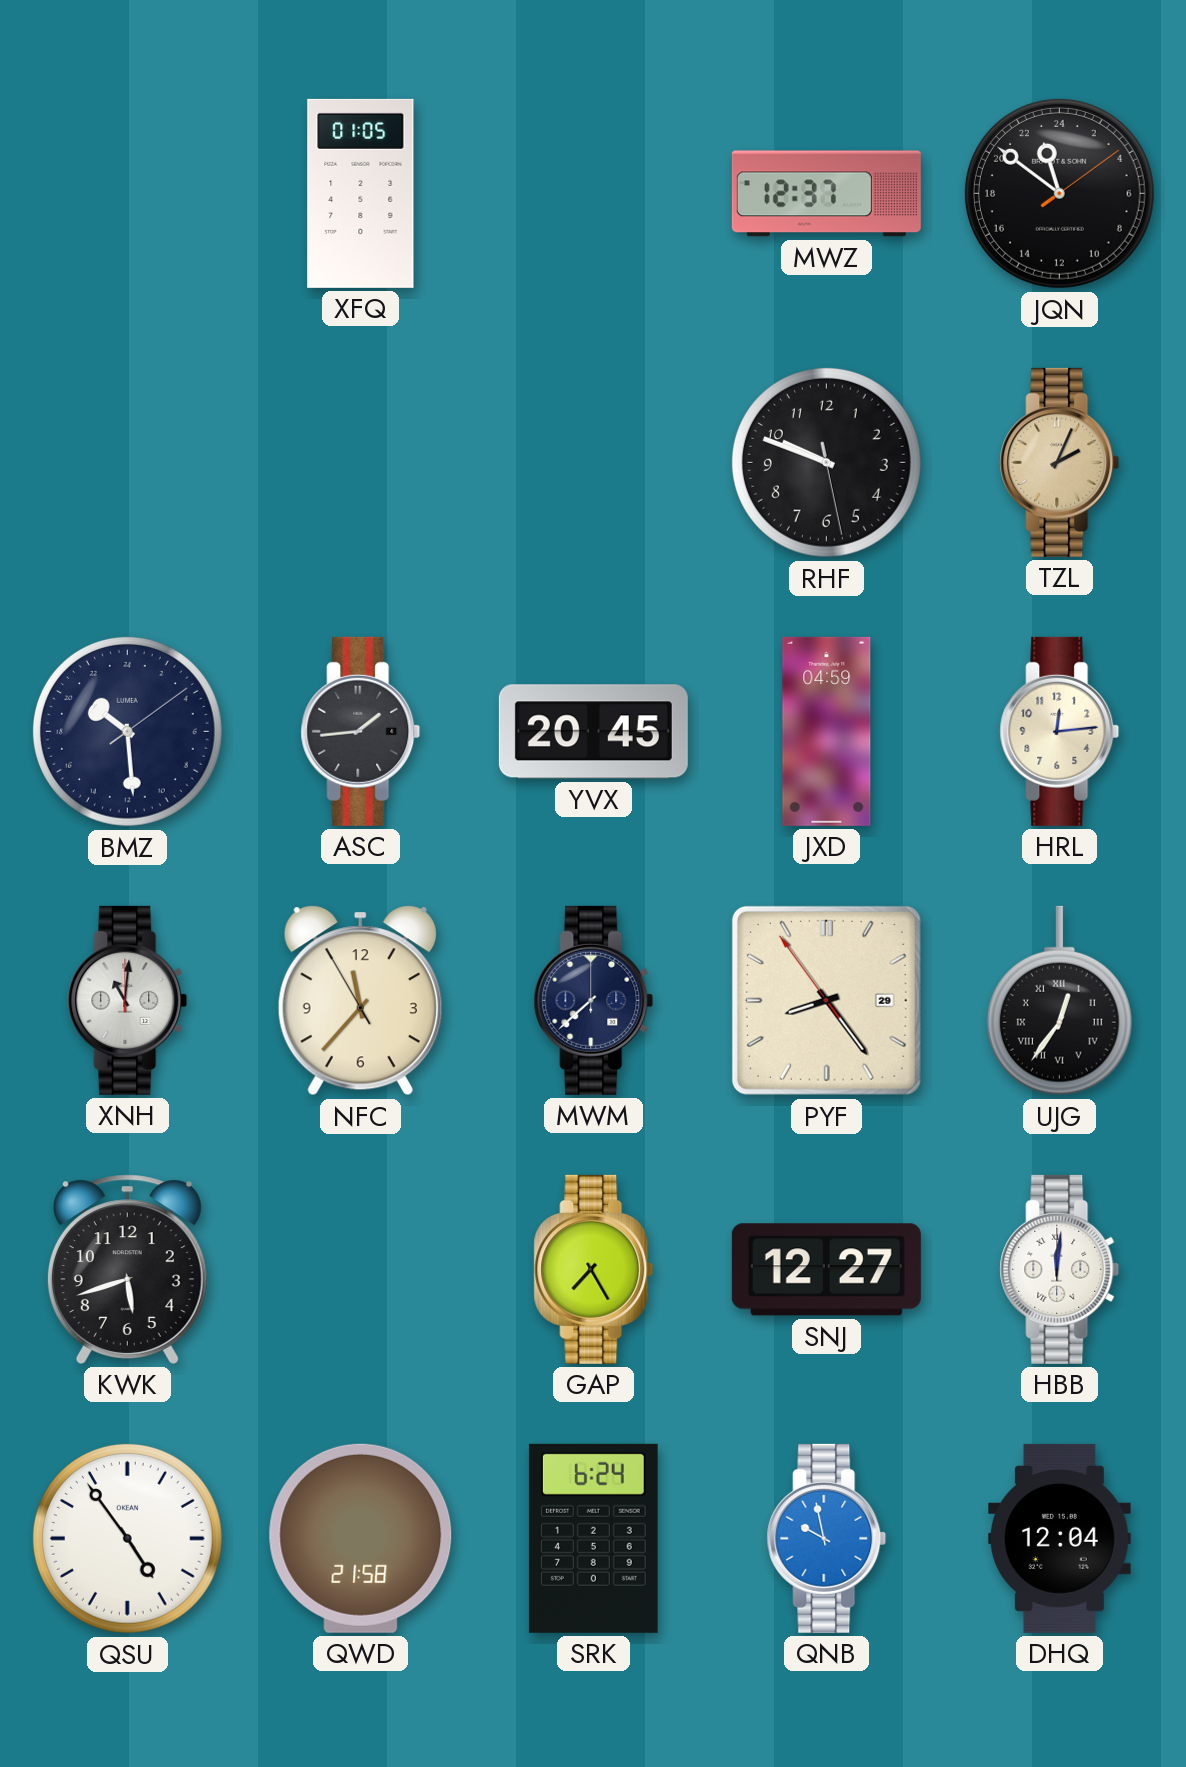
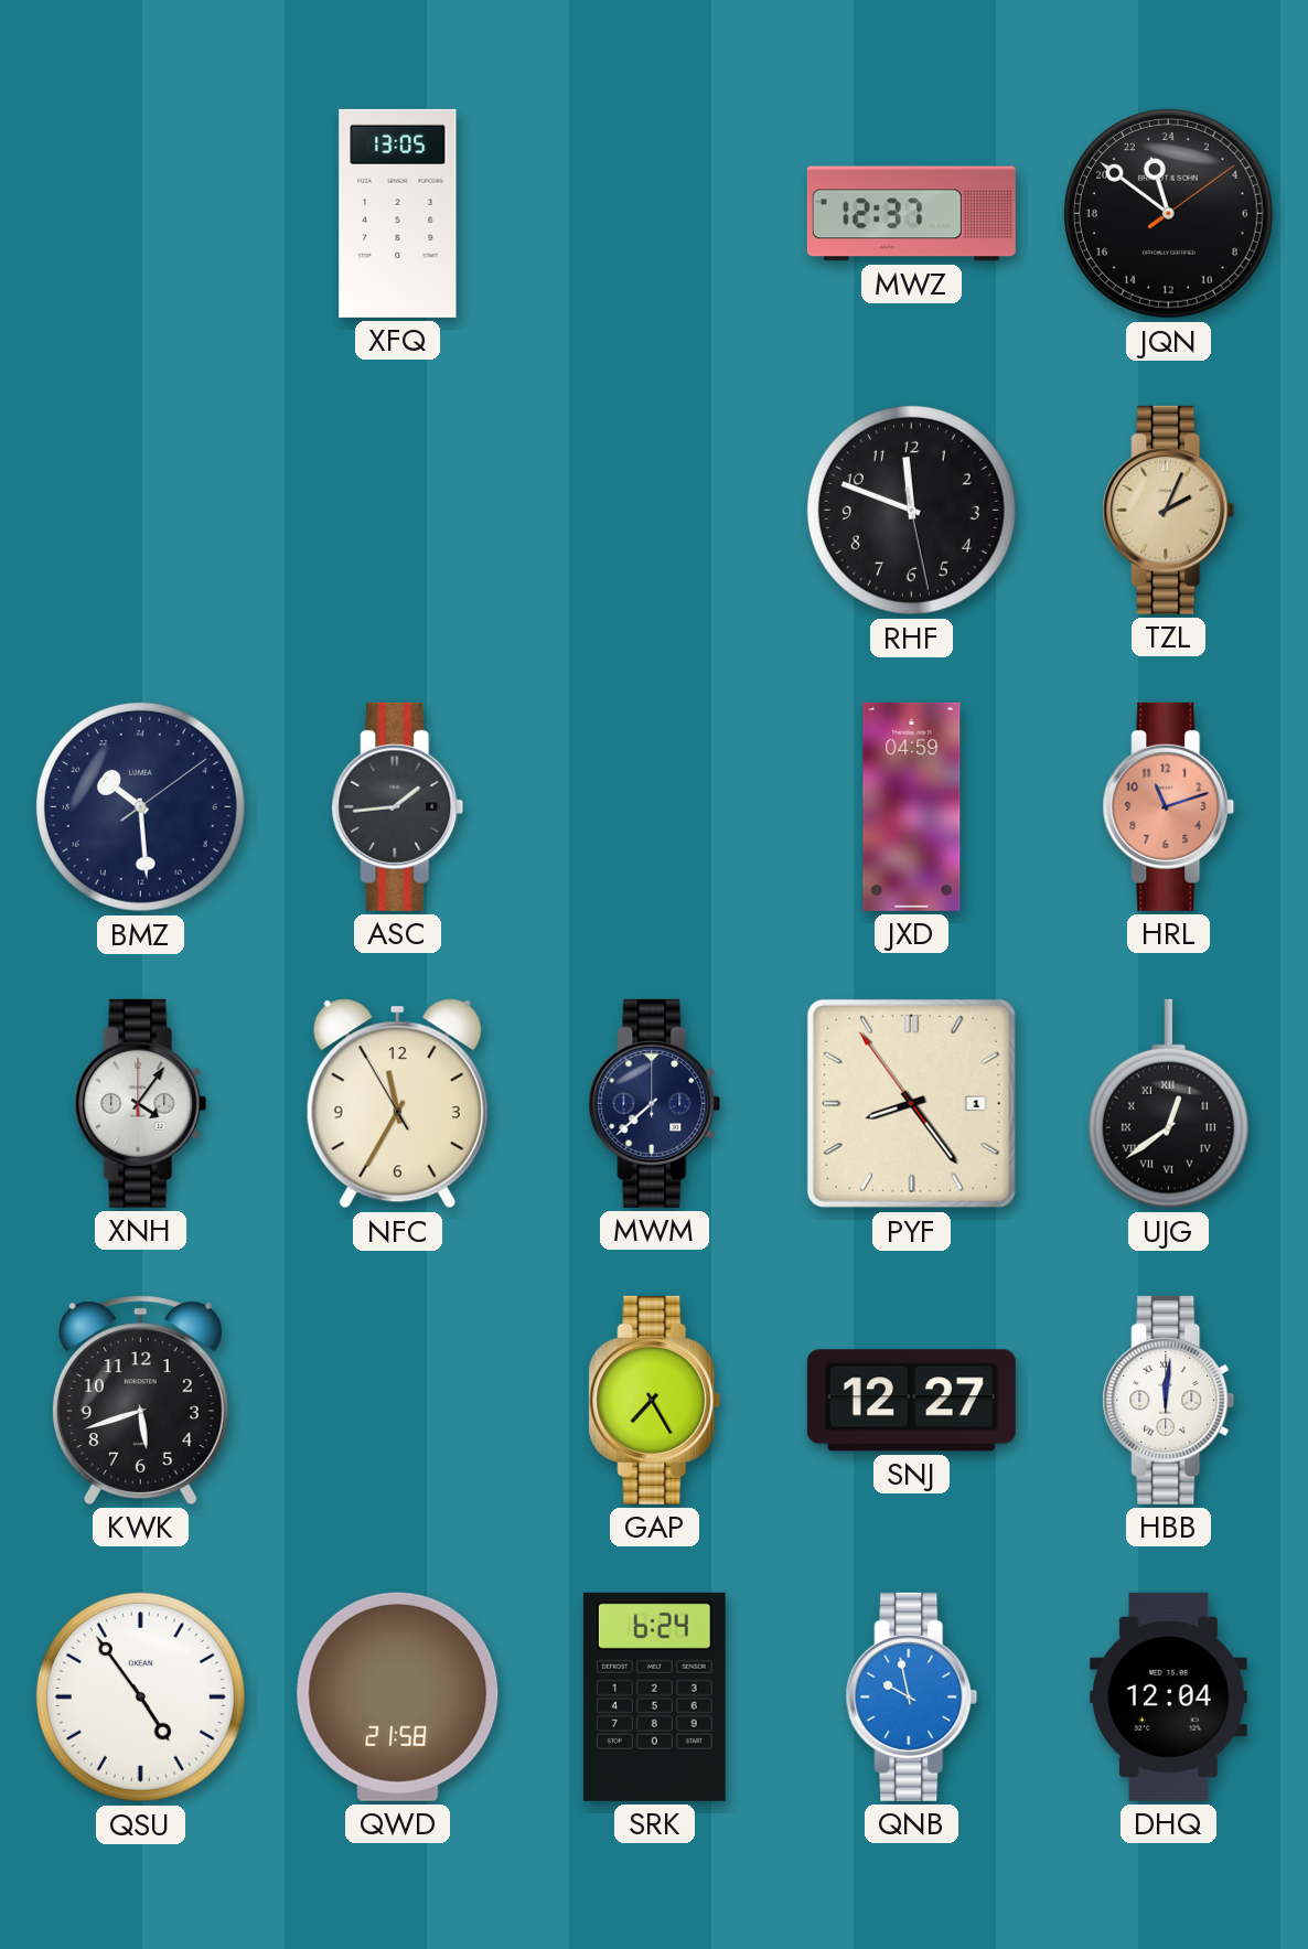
XFQ: 01:05 -> 13:05 (398, 213)
RHF: 9:48 -> 11:48 (911, 510)
YVX: 20:45 -> none (593, 732)
HRL: 12:14 -> 11:12 (1169, 806)
HRL dial: cream -> salmon (1169, 806)
XNH: 11:01 -> 4:06 (141, 1103)
NFC: 11:36 -> 11:34 (397, 1104)
PYF date: 29 -> 1 (911, 1103)
UJG: 12:36 -> 12:39 (1168, 1104)
